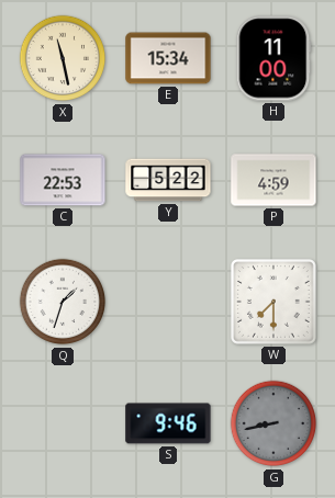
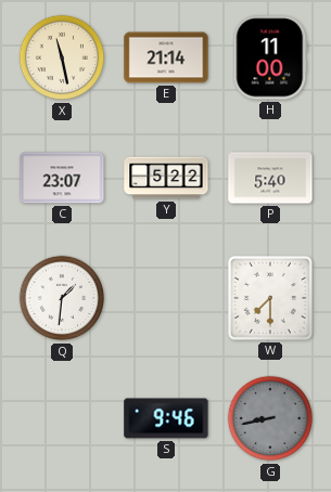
E: 15:34 -> 21:14 (166, 57)
C: 22:53 -> 23:07 (62, 178)
P: 4:59 -> 5:40 (270, 178)
Q: 1:33 -> 1:31 (62, 298)
